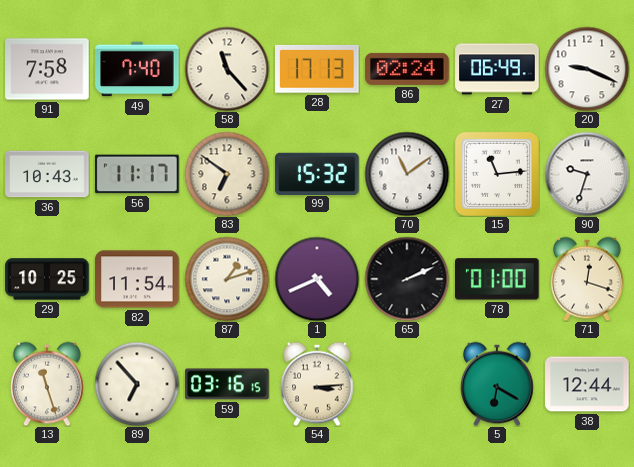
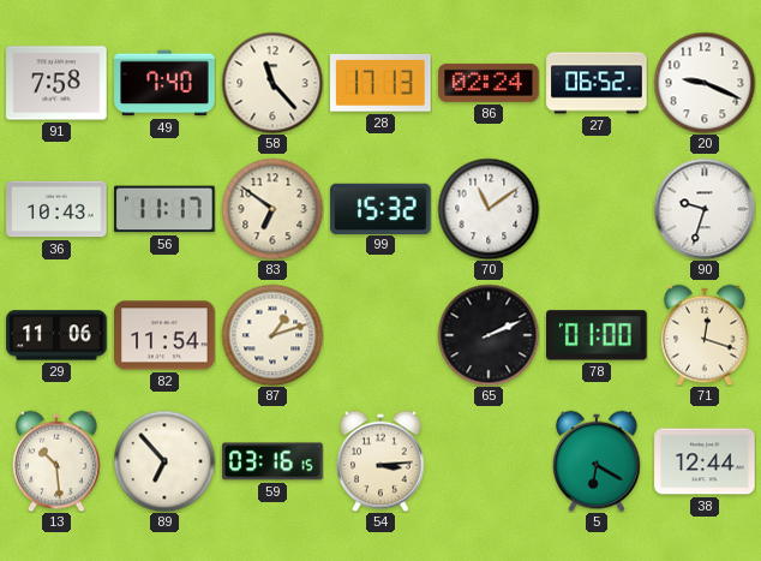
27: 06:49 -> 06:52 (597, 83)
15: 11:14 -> none (497, 174)
29: 10:25 -> 11:06 (56, 335)
1: 4:41 -> none (317, 279)
13: 11:27 -> 10:29 (56, 461)
